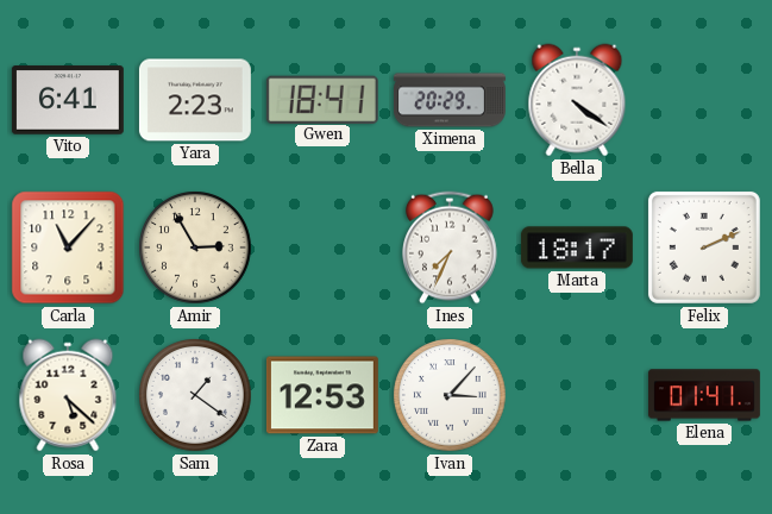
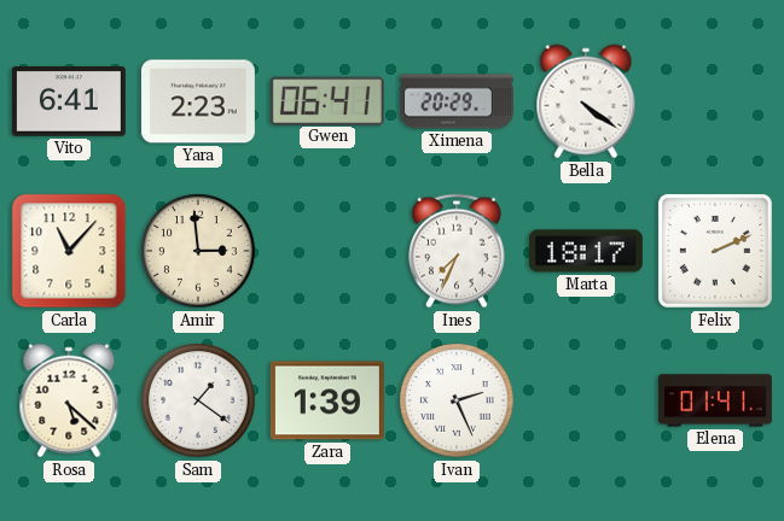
Gwen: 18:41 -> 06:41 (327, 100)
Amir: 2:55 -> 2:59 (198, 251)
Zara: 12:53 -> 1:39 (327, 400)
Ivan: 3:07 -> 2:26 (457, 400)
